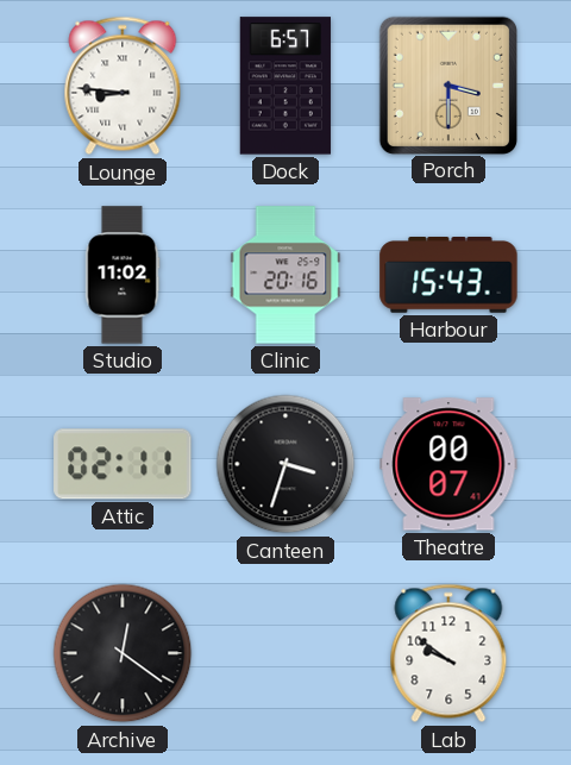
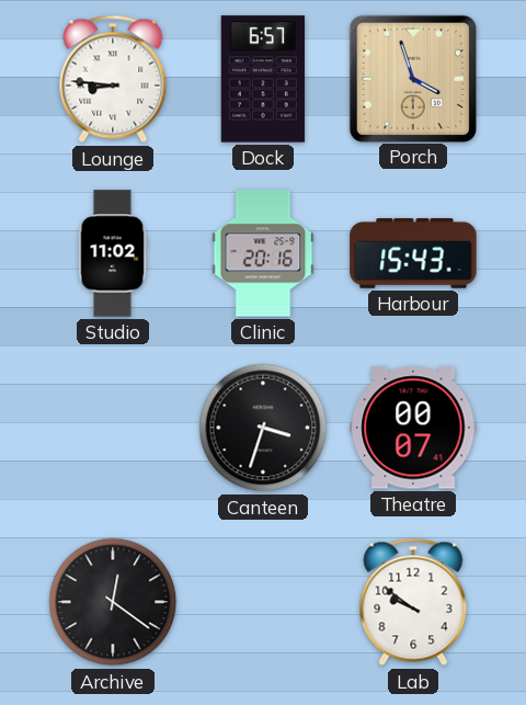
Porch: 3:30 -> 3:57 (412, 78)
Attic: 02:11 -> none (123, 464)
